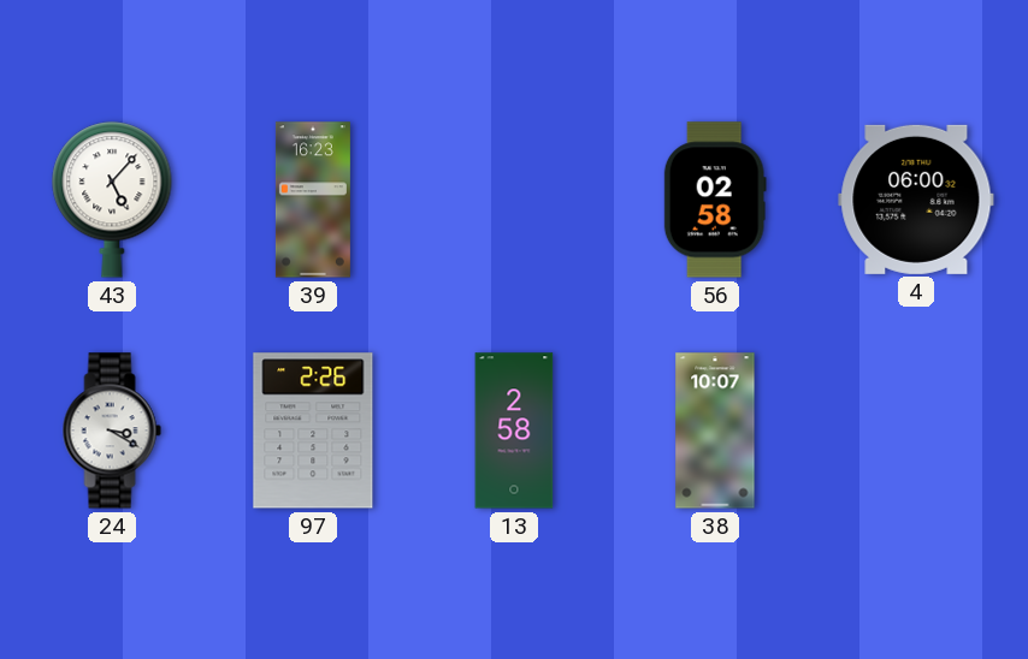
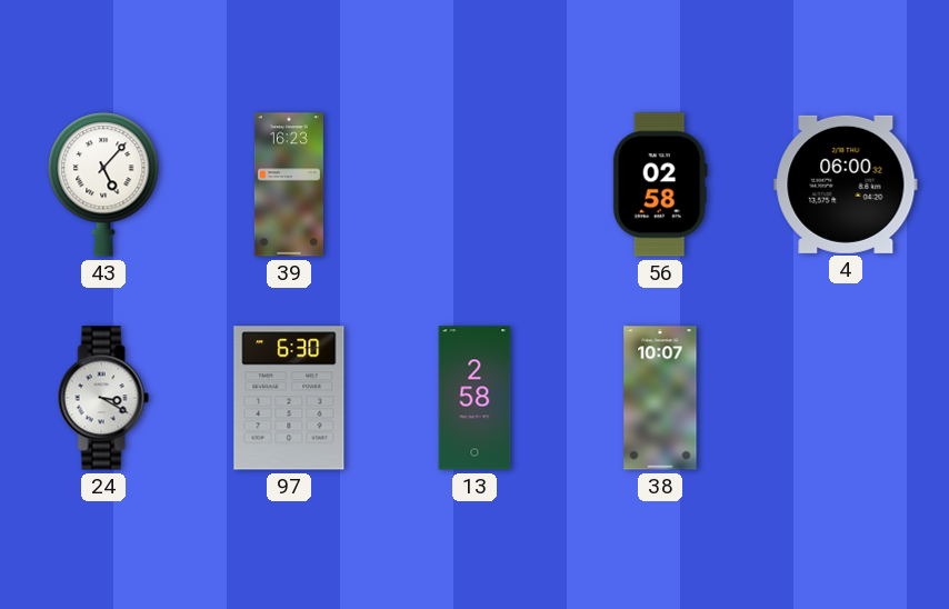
97: 2:26 -> 6:30 (289, 398)
